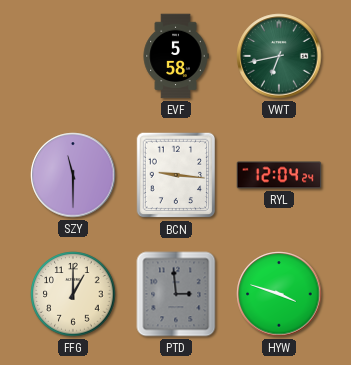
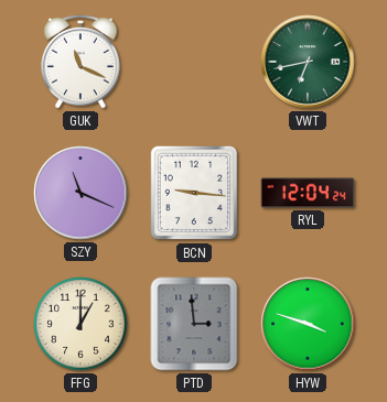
GUK: none -> 11:19 (80, 63)
EVF: 5:58 -> none (176, 56)
SZY: 11:30 -> 11:19 (80, 193)
